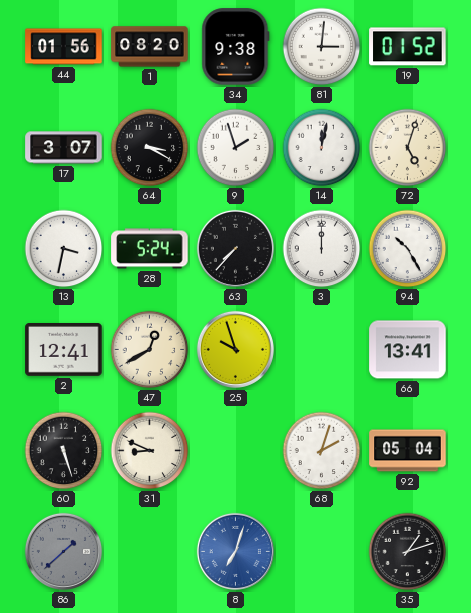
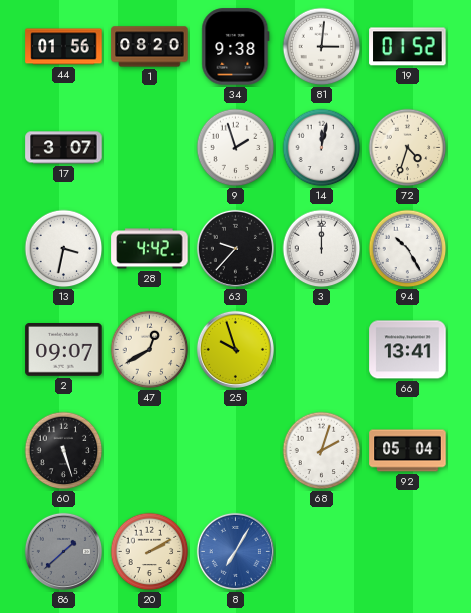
64: 3:20 -> none (150, 148)
72: 5:03 -> 4:33 (408, 148)
28: 5:24 -> 4:42 (150, 249)
63: 7:37 -> 9:37 (235, 248)
2: 12:41 -> 09:07 (64, 350)
31: 8:49 -> none (150, 451)
20: none -> 2:10 (150, 552)
8: 7:03 -> 7:05 (235, 551)
35: 1:12 -> none (408, 552)
